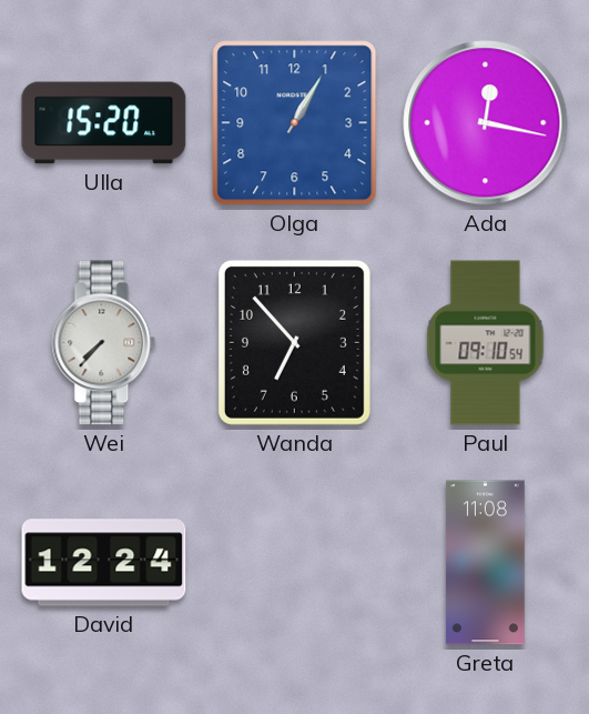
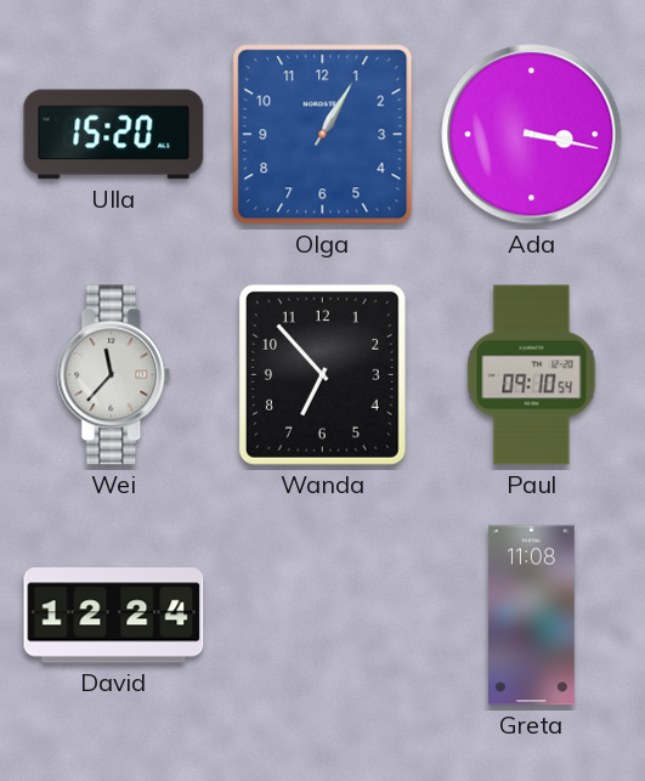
Ada: 12:17 -> 3:17 (532, 135)
Wei: 7:37 -> 11:37 (114, 375)
